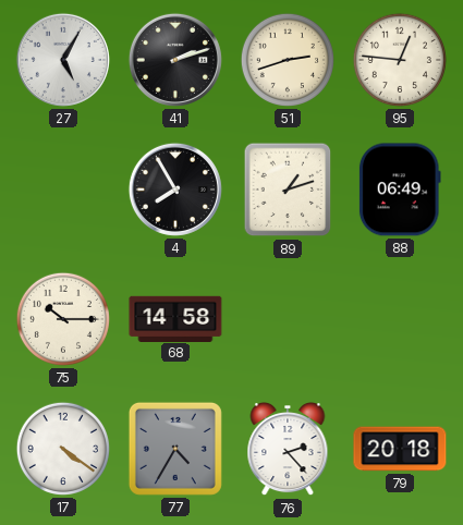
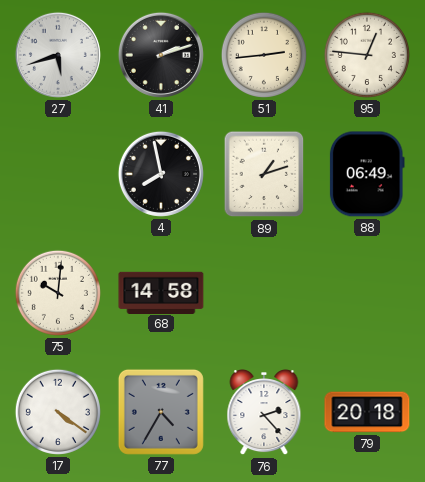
27: 5:05 -> 5:42 (58, 55)
51: 2:42 -> 2:44 (264, 55)
4: 7:55 -> 7:58 (161, 174)
75: 10:15 -> 10:01 (58, 293)
